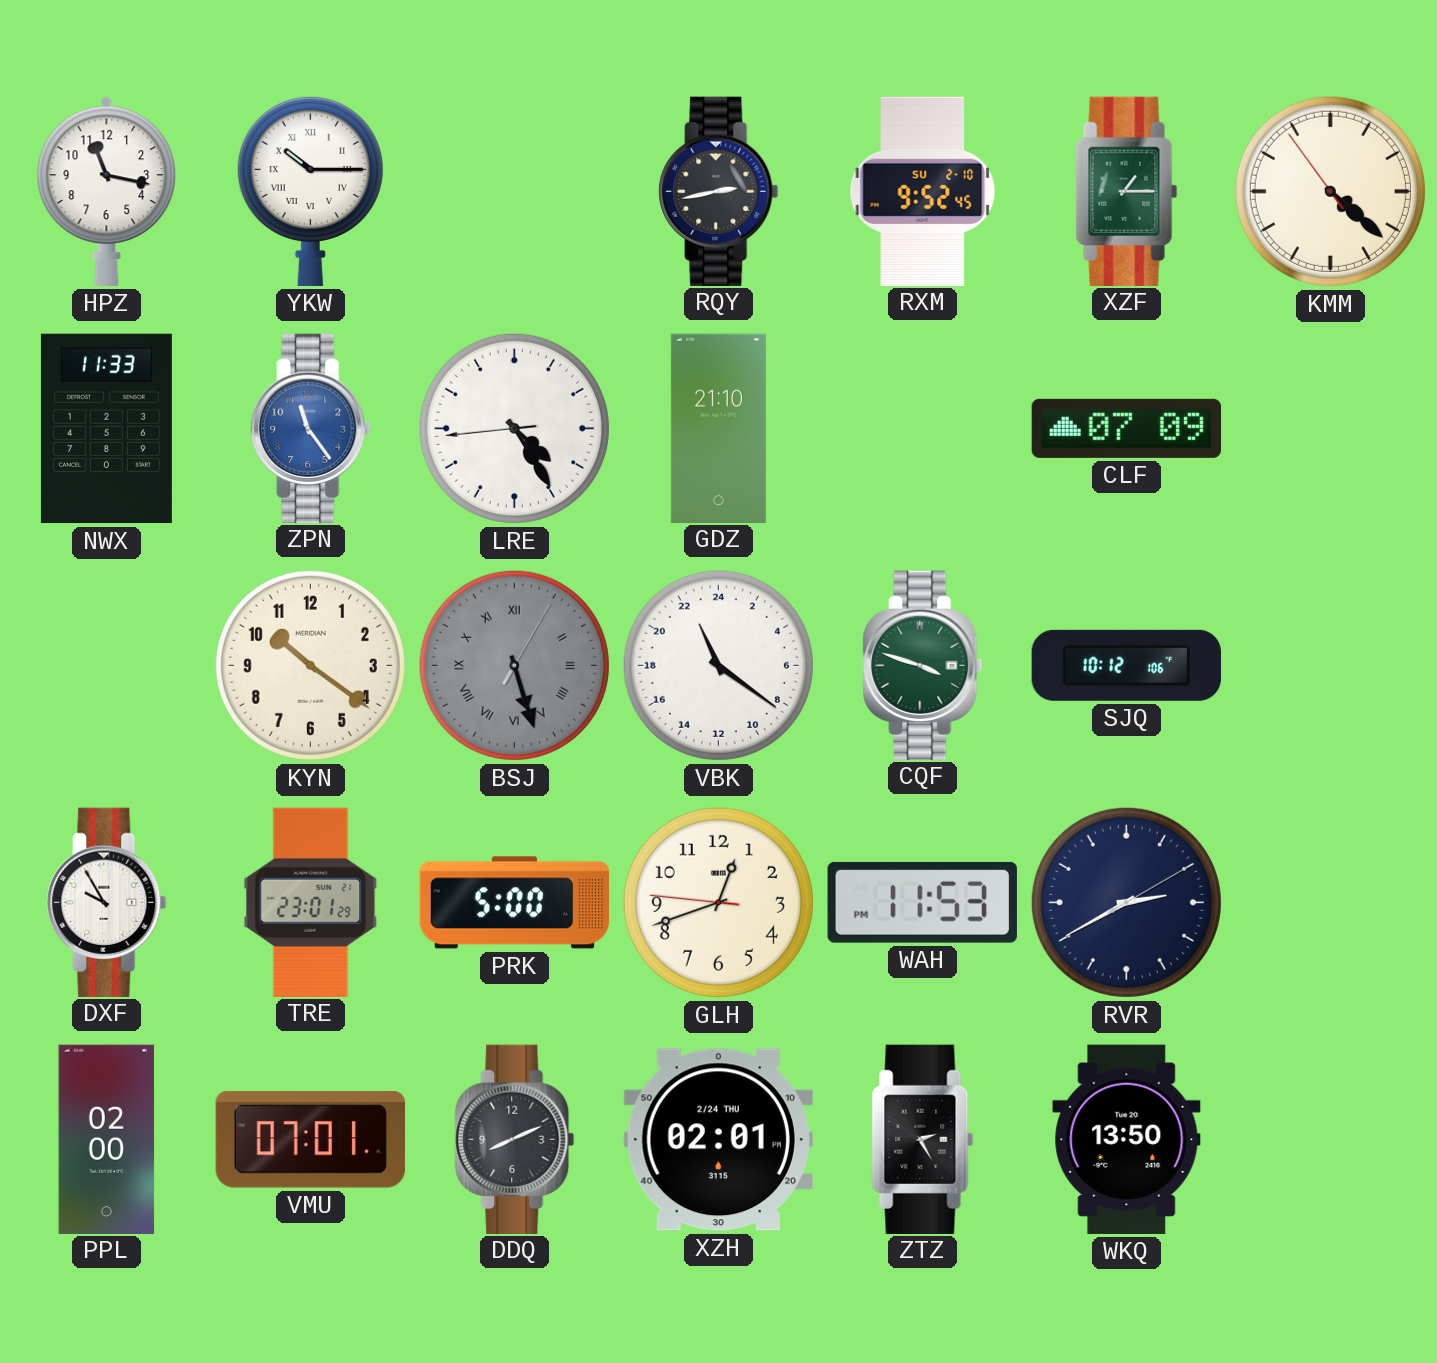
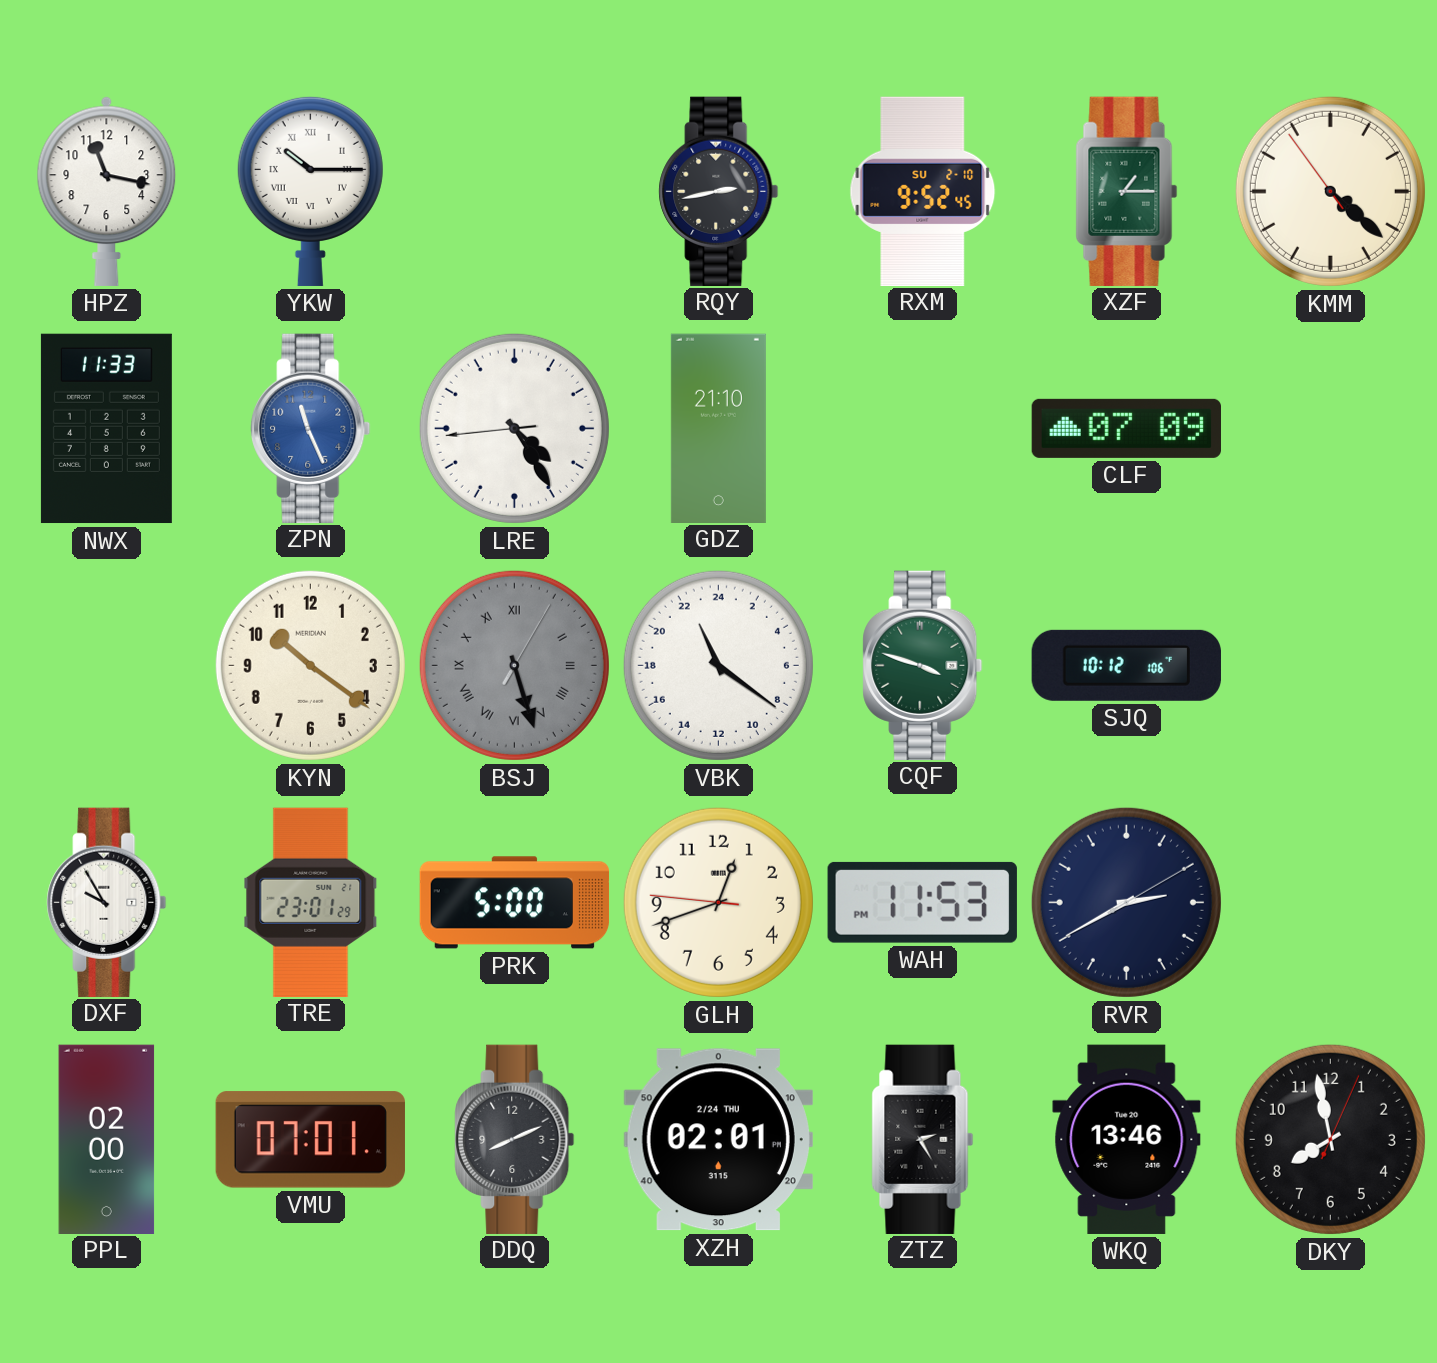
ZPN: 11:24 -> 11:26 (311, 428)
WKQ: 13:50 -> 13:46 (1127, 1139)
DKY: none -> 7:58 (1330, 1139)
